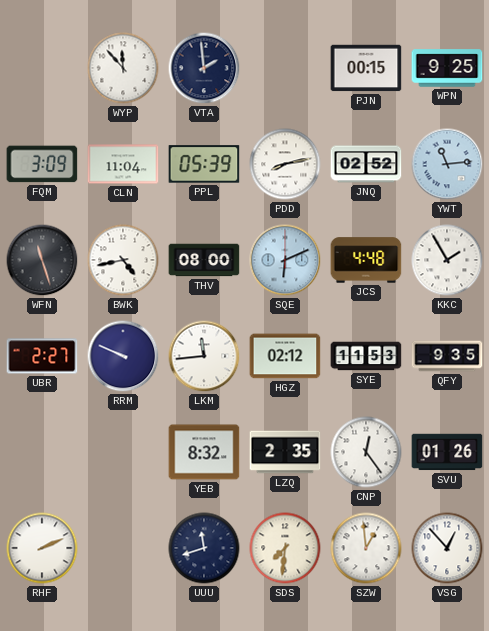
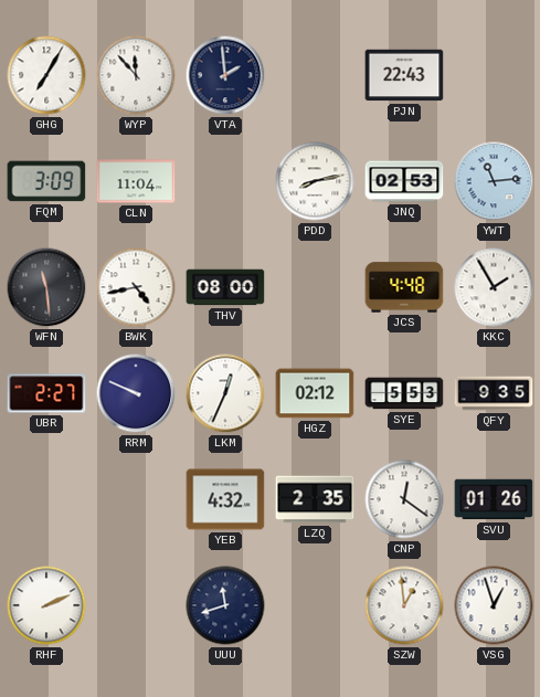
GHG: none -> 7:05 (46, 75)
PJN: 00:15 -> 22:43 (404, 75)
WPN: 9:25 -> none (447, 68)
PPL: 05:39 -> none (204, 164)
JNQ: 02:52 -> 02:53 (404, 181)
WFN: 11:27 -> 11:29 (46, 287)
SQE: 6:11 -> none (285, 260)
LKM: 11:44 -> 12:34 (225, 393)
SYE: 11:53 -> 5:53 (404, 393)
YEB: 8:32 -> 4:32 (225, 499)
CNP: 12:24 -> 12:21 (404, 499)
SDS: 7:31 -> none (285, 548)
VSG: 12:53 -> 12:57 (494, 605)
